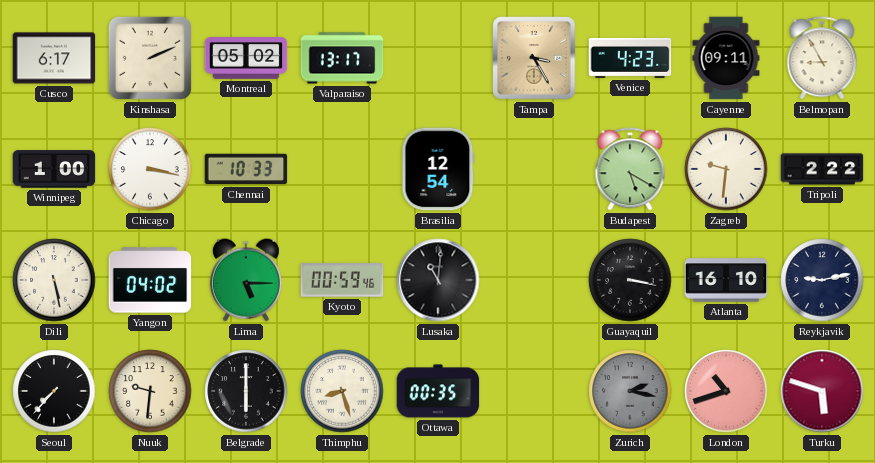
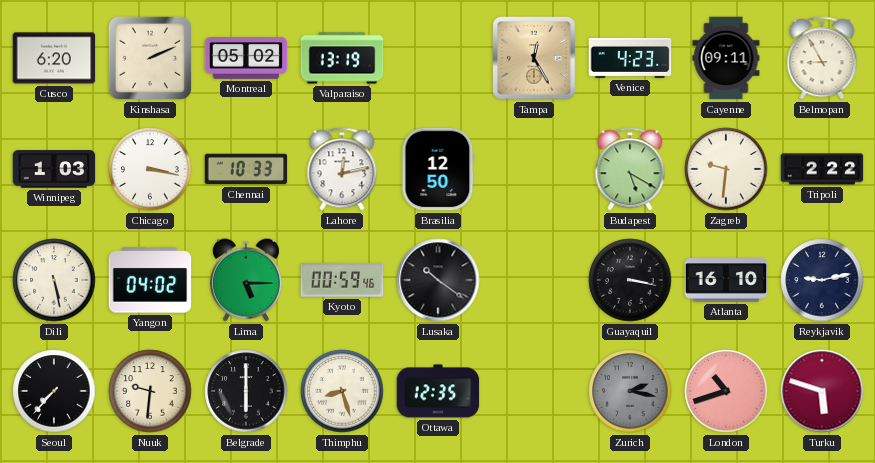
Cusco: 6:17 -> 6:20 (54, 58)
Valparaiso: 13:17 -> 13:19 (342, 58)
Tampa: 3:25 -> 12:25 (534, 58)
Winnipeg: 1:00 -> 1:03 (54, 169)
Lahore: none -> 12:13 (342, 169)
Brasilia: 12:54 -> 12:50 (438, 169)
Lusaka: 11:01 -> 10:21 (438, 280)
Ottawa: 00:35 -> 12:35 (438, 391)
